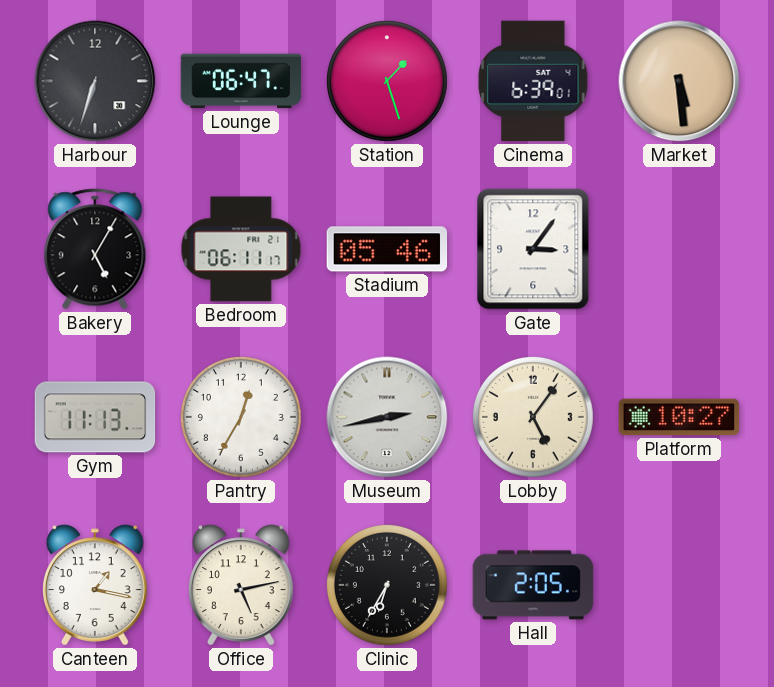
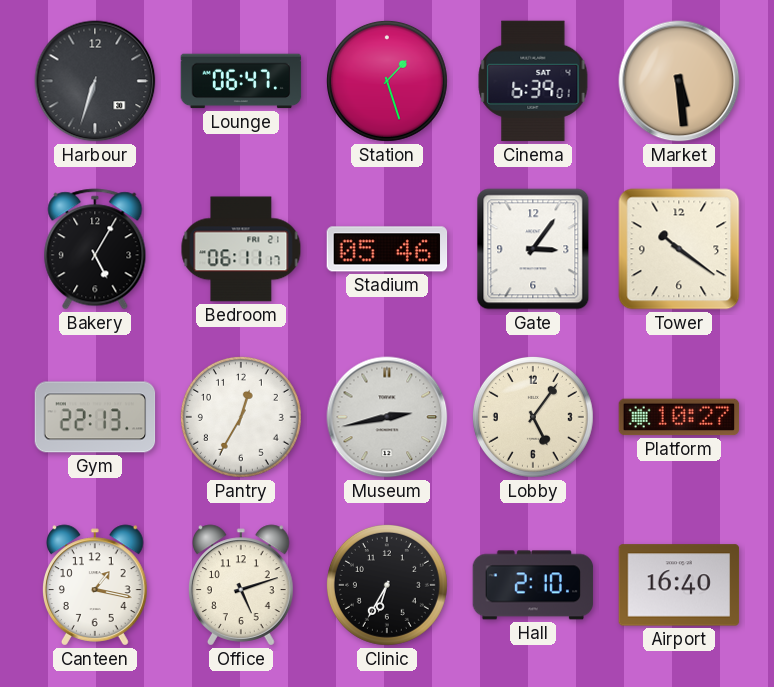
Tower: none -> 10:21 (679, 249)
Gym: 11:13 -> 22:13 (95, 417)
Office: 5:13 -> 5:12 (242, 585)
Hall: 2:05 -> 2:10 (533, 585)
Airport: none -> 16:40 (679, 585)
